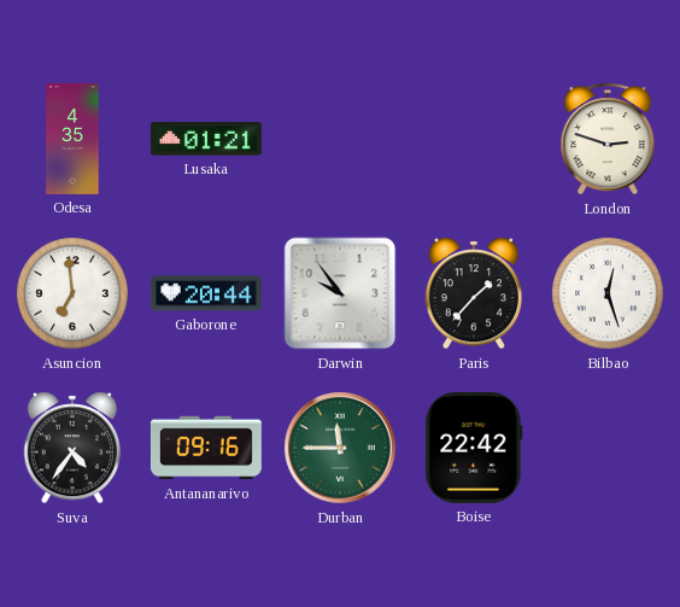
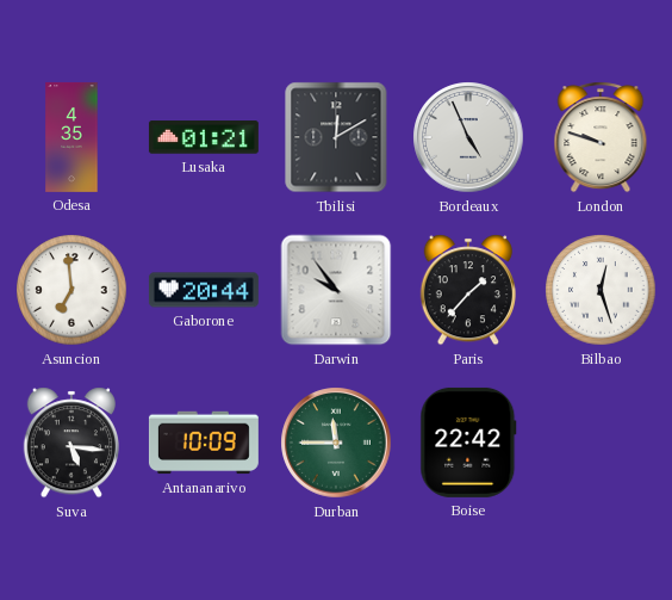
Tbilisi: none -> 12:10 (336, 137)
Bordeaux: none -> 4:56 (468, 137)
London: 2:48 -> 9:48 (601, 137)
Suva: 4:36 -> 5:16 (70, 443)
Antananarivo: 09:16 -> 10:09 (204, 443)
